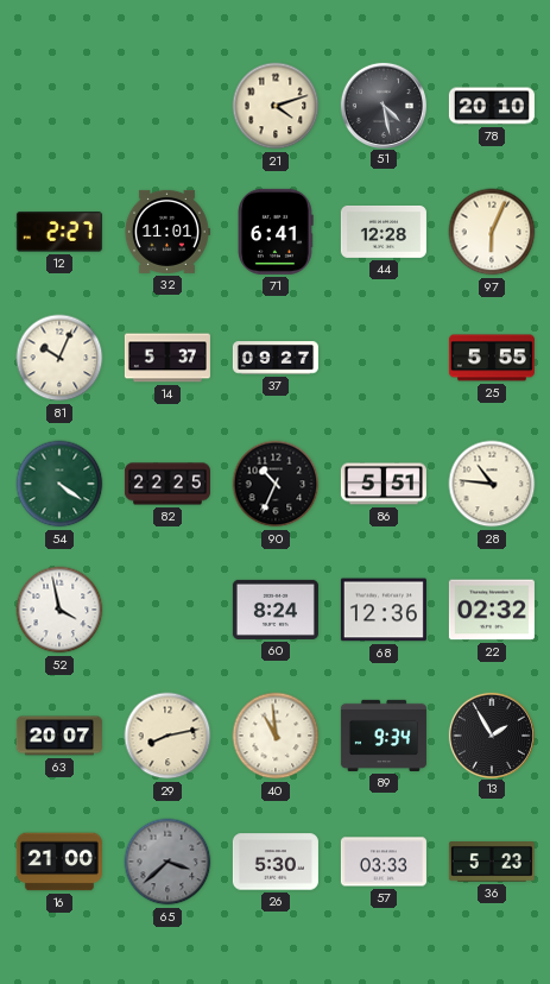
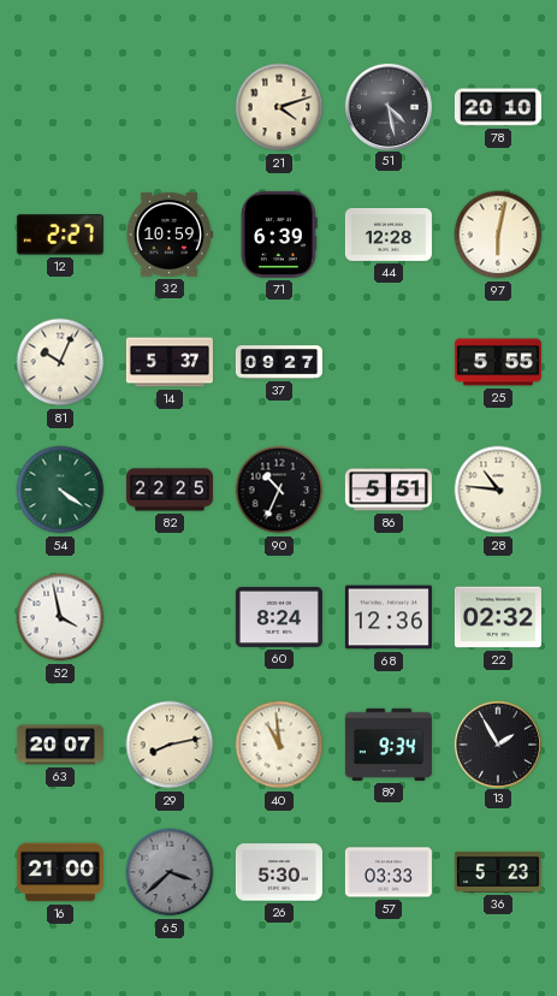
32: 11:01 -> 10:59 (168, 235)
71: 6:41 -> 6:39 (279, 235)
97: 6:04 -> 6:02 (498, 235)
